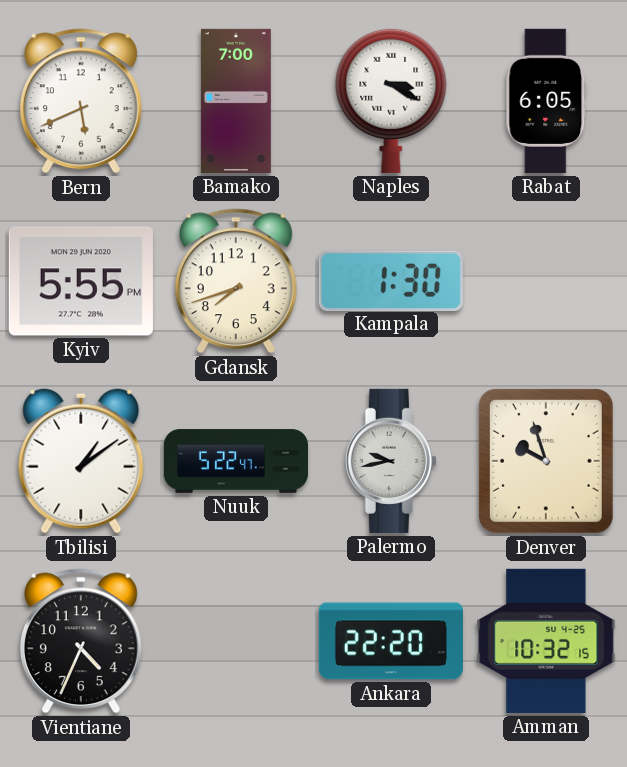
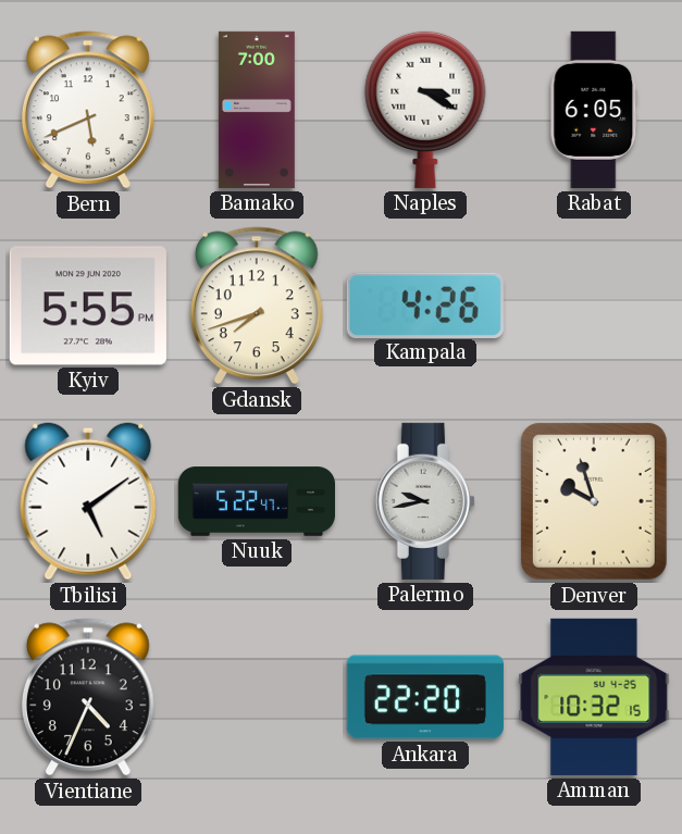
Kampala: 1:30 -> 4:26 (425, 304)
Tbilisi: 1:09 -> 5:09 (88, 501)
